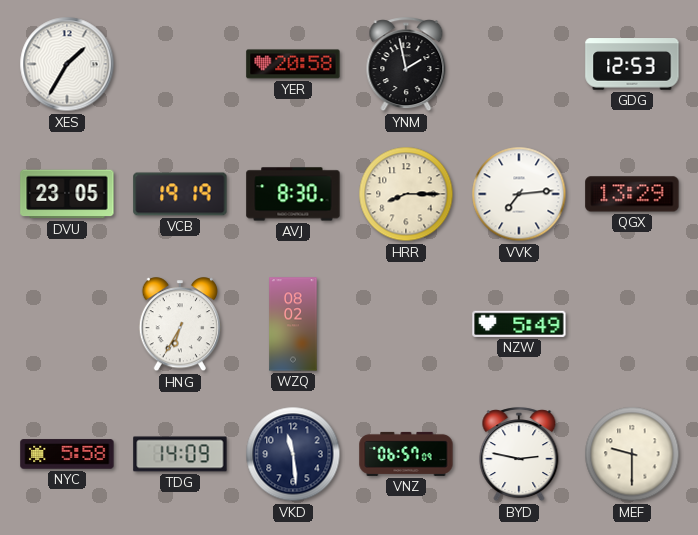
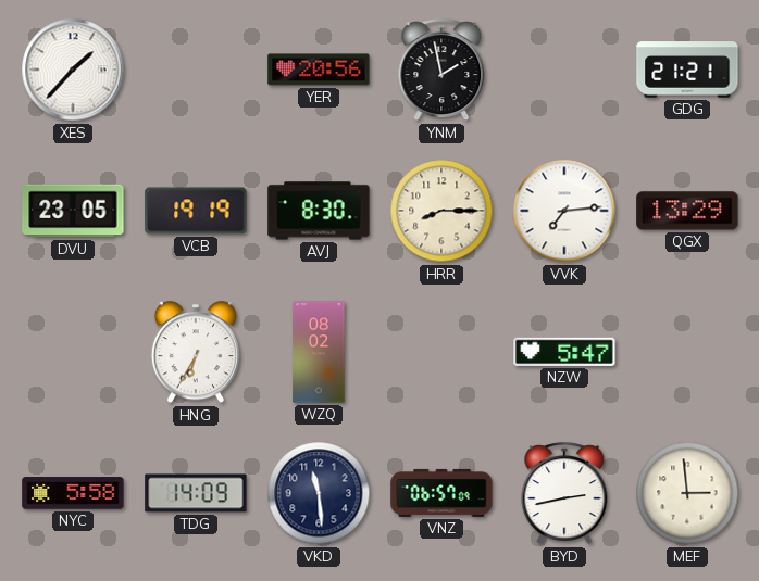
XES: 1:35 -> 1:37 (73, 70)
YER: 20:58 -> 20:56 (319, 70)
GDG: 12:53 -> 21:21 (687, 70)
NZW: 5:49 -> 5:47 (564, 352)
BYD: 2:47 -> 2:43 (564, 494)
MEF: 9:30 -> 2:59 (687, 493)
